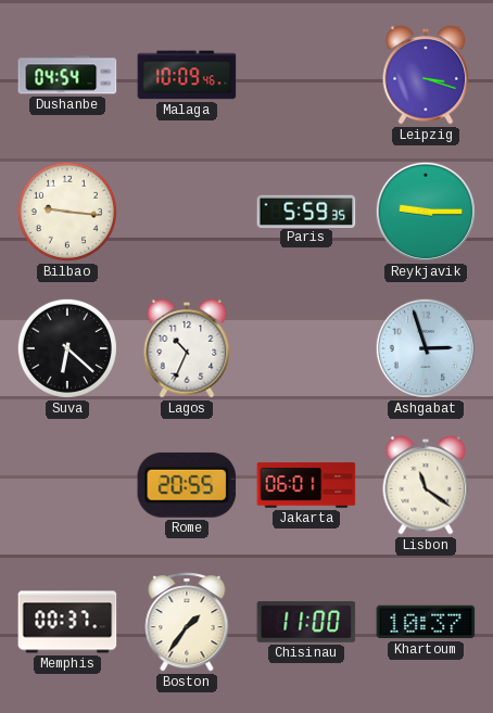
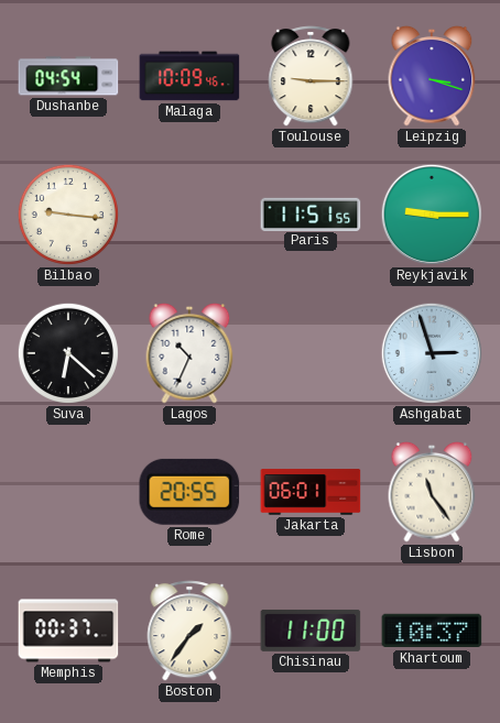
Toulouse: none -> 9:15 (311, 76)
Paris: 5:59 -> 11:51 (311, 213)
Lisbon: 11:21 -> 11:24 (432, 492)
